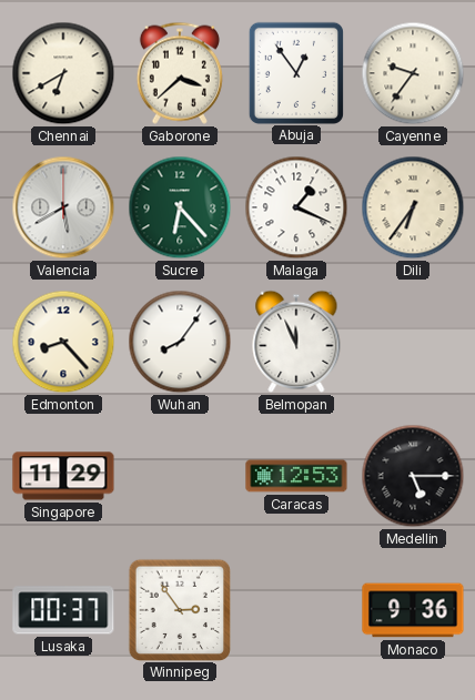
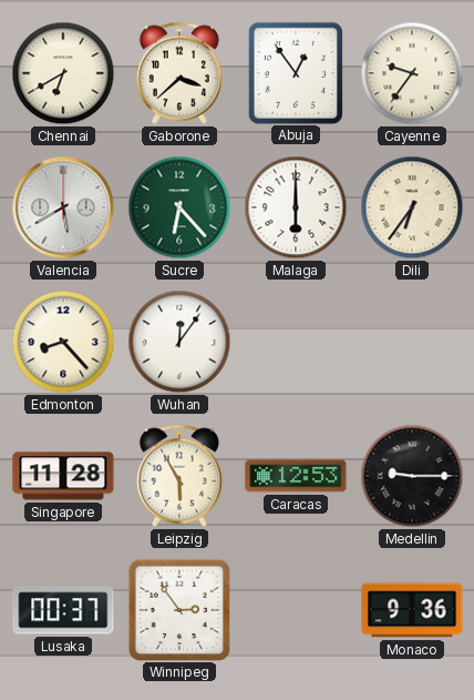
Malaga: 1:19 -> 6:00 (296, 207)
Wuhan: 8:06 -> 12:06 (179, 342)
Belmopan: 11:56 -> none (296, 342)
Singapore: 11:29 -> 11:28 (63, 476)
Leipzig: none -> 5:55 (179, 476)
Medellin: 5:15 -> 9:15 (412, 476)
